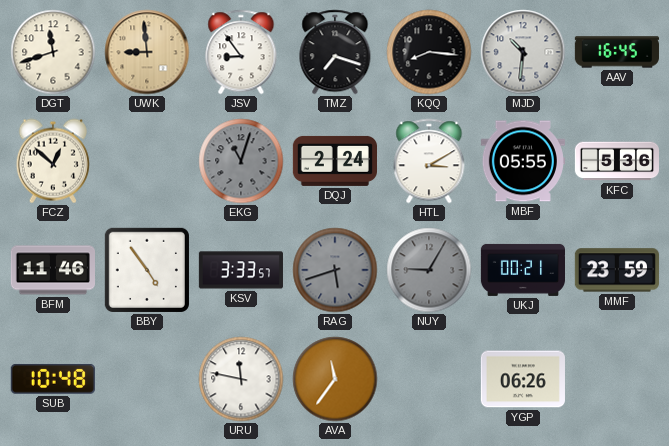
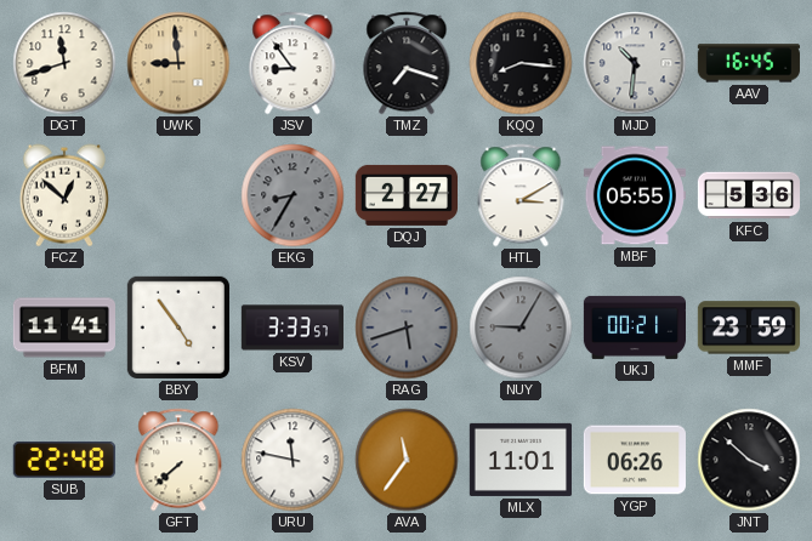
EKG: 11:03 -> 8:35 (293, 195)
DQJ: 2:24 -> 2:27 (405, 195)
BFM: 11:46 -> 11:41 (63, 328)
SUB: 10:48 -> 22:48 (64, 460)
GFT: none -> 7:38 (178, 460)
MLX: none -> 11:01 (521, 460)
JNT: none -> 3:52 (749, 460)
